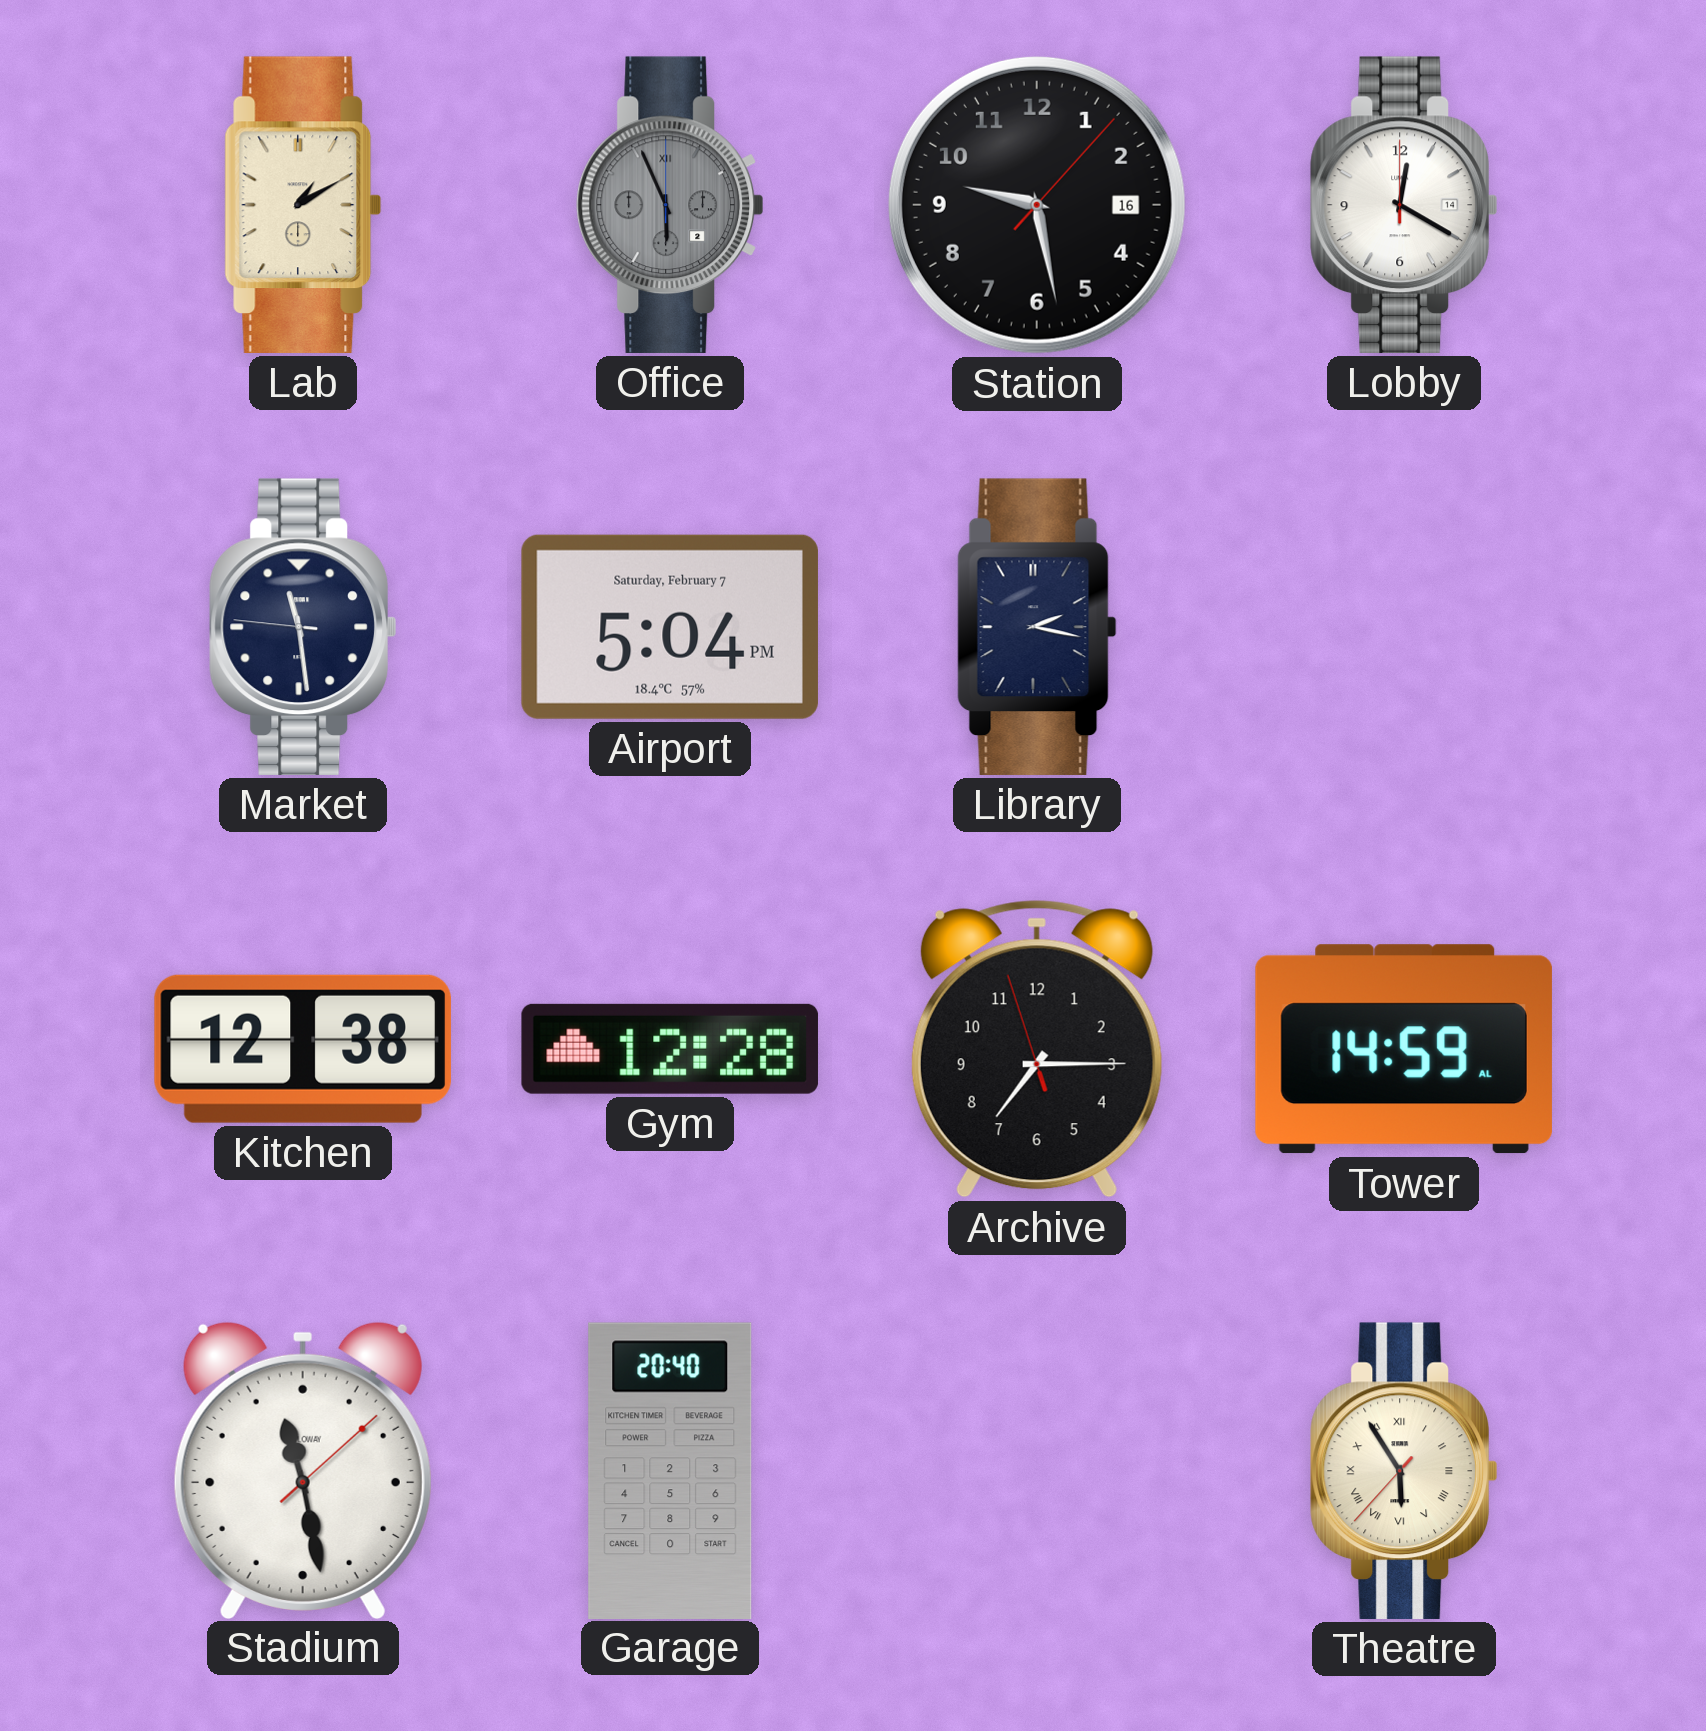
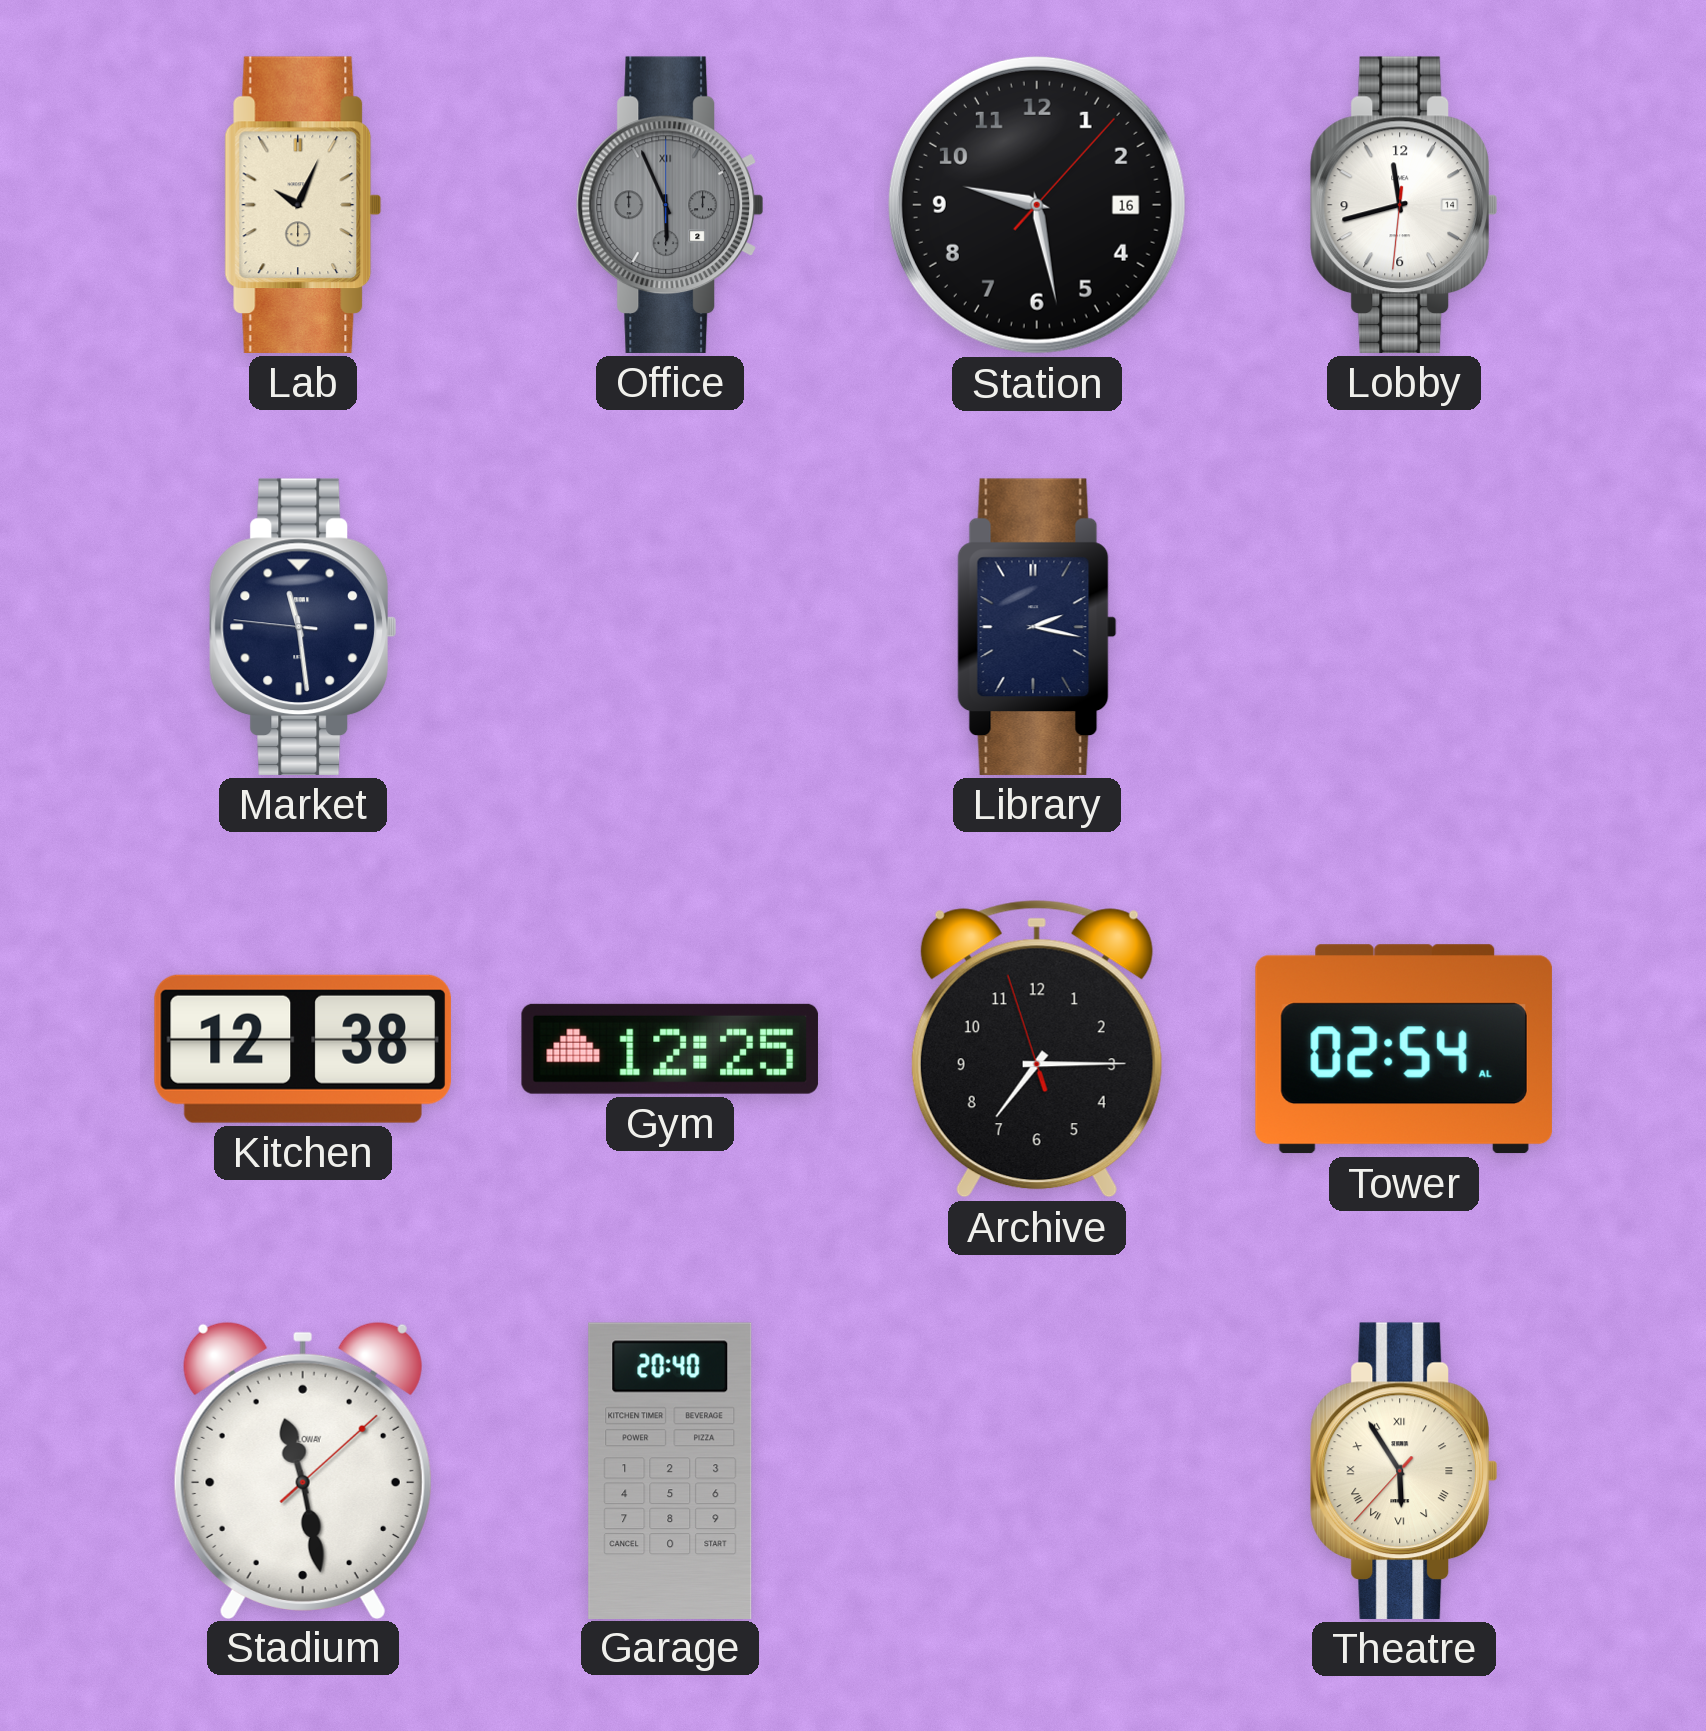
Lab: 1:10 -> 10:04 (303, 205)
Lobby: 12:20 -> 11:42 (1403, 205)
Airport: 5:04 -> none (670, 627)
Gym: 12:28 -> 12:25 (670, 1049)
Tower: 14:59 -> 02:54 (1404, 1049)
